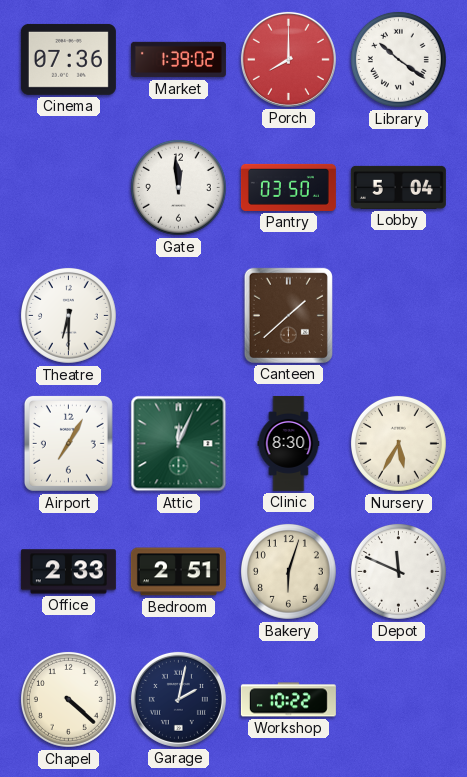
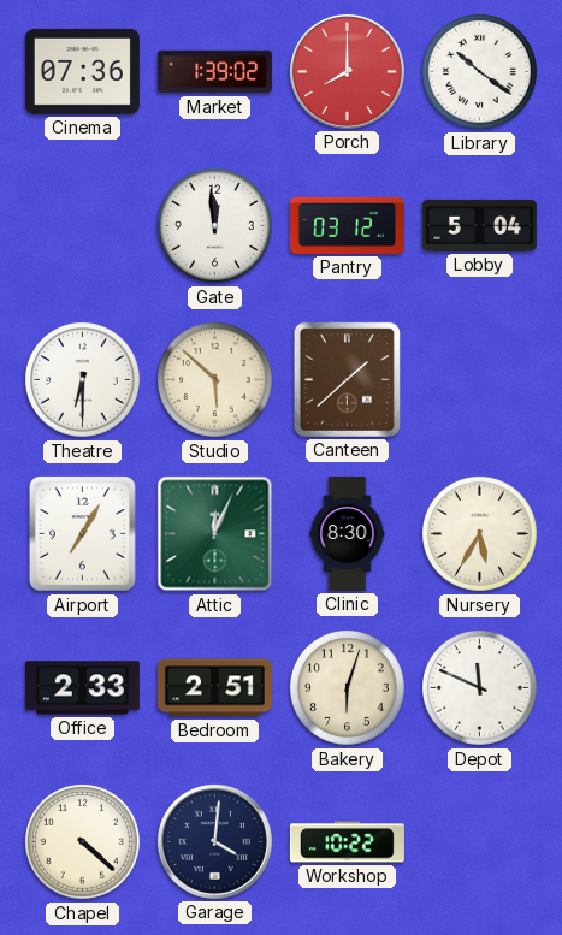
Pantry: 03:50 -> 03:12 (347, 225)
Studio: none -> 5:52 (214, 379)
Garage: 2:02 -> 4:01 (214, 841)
